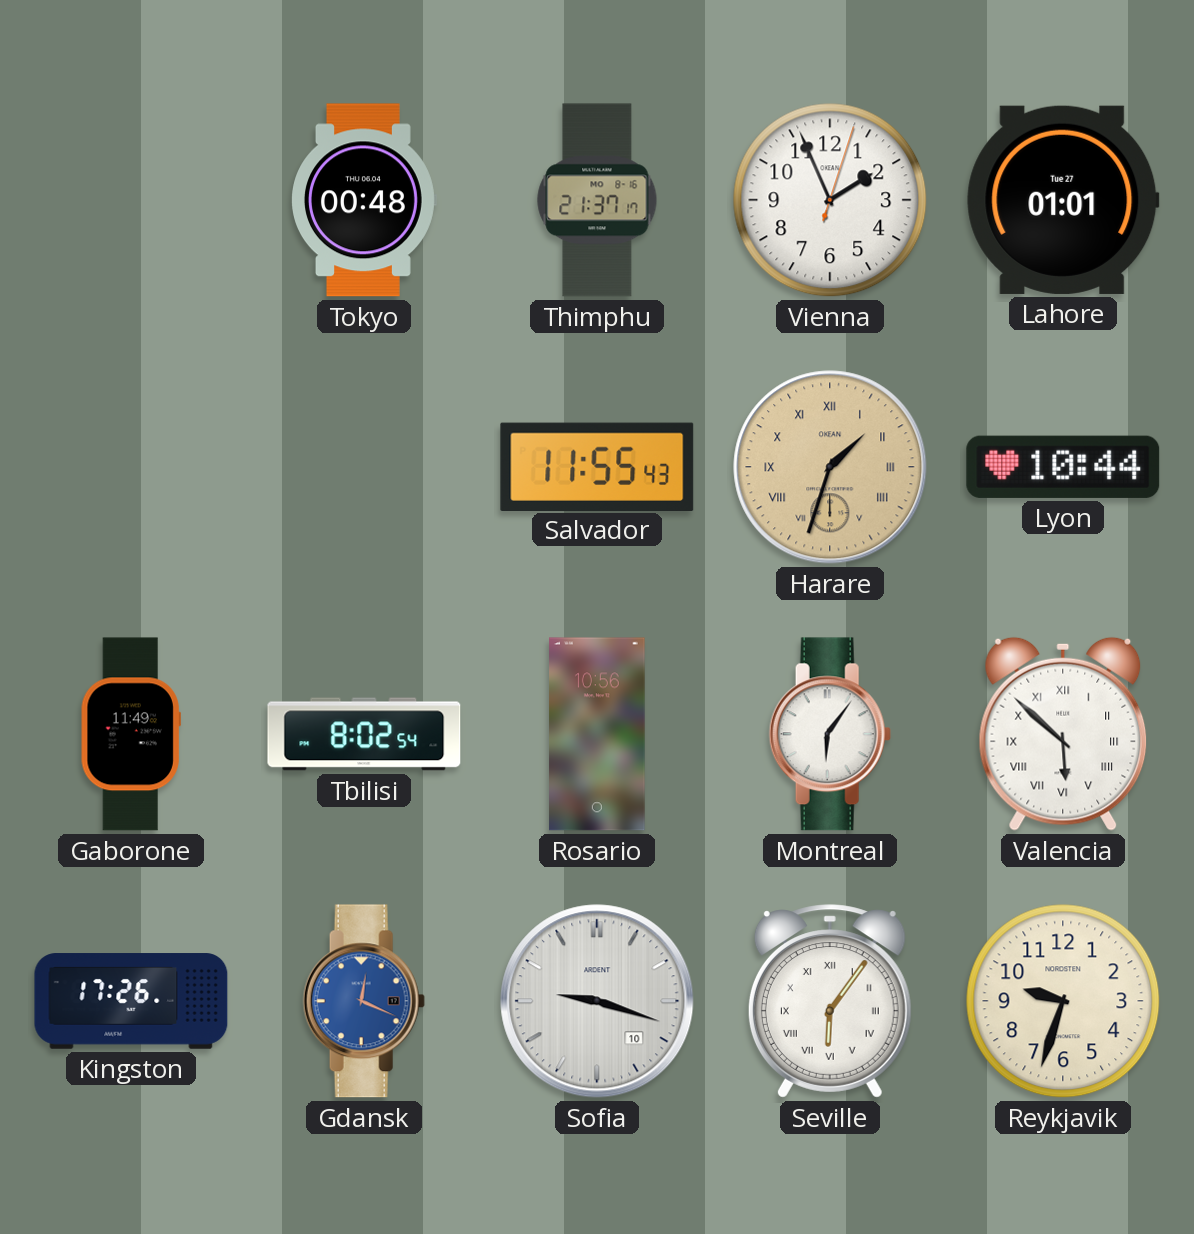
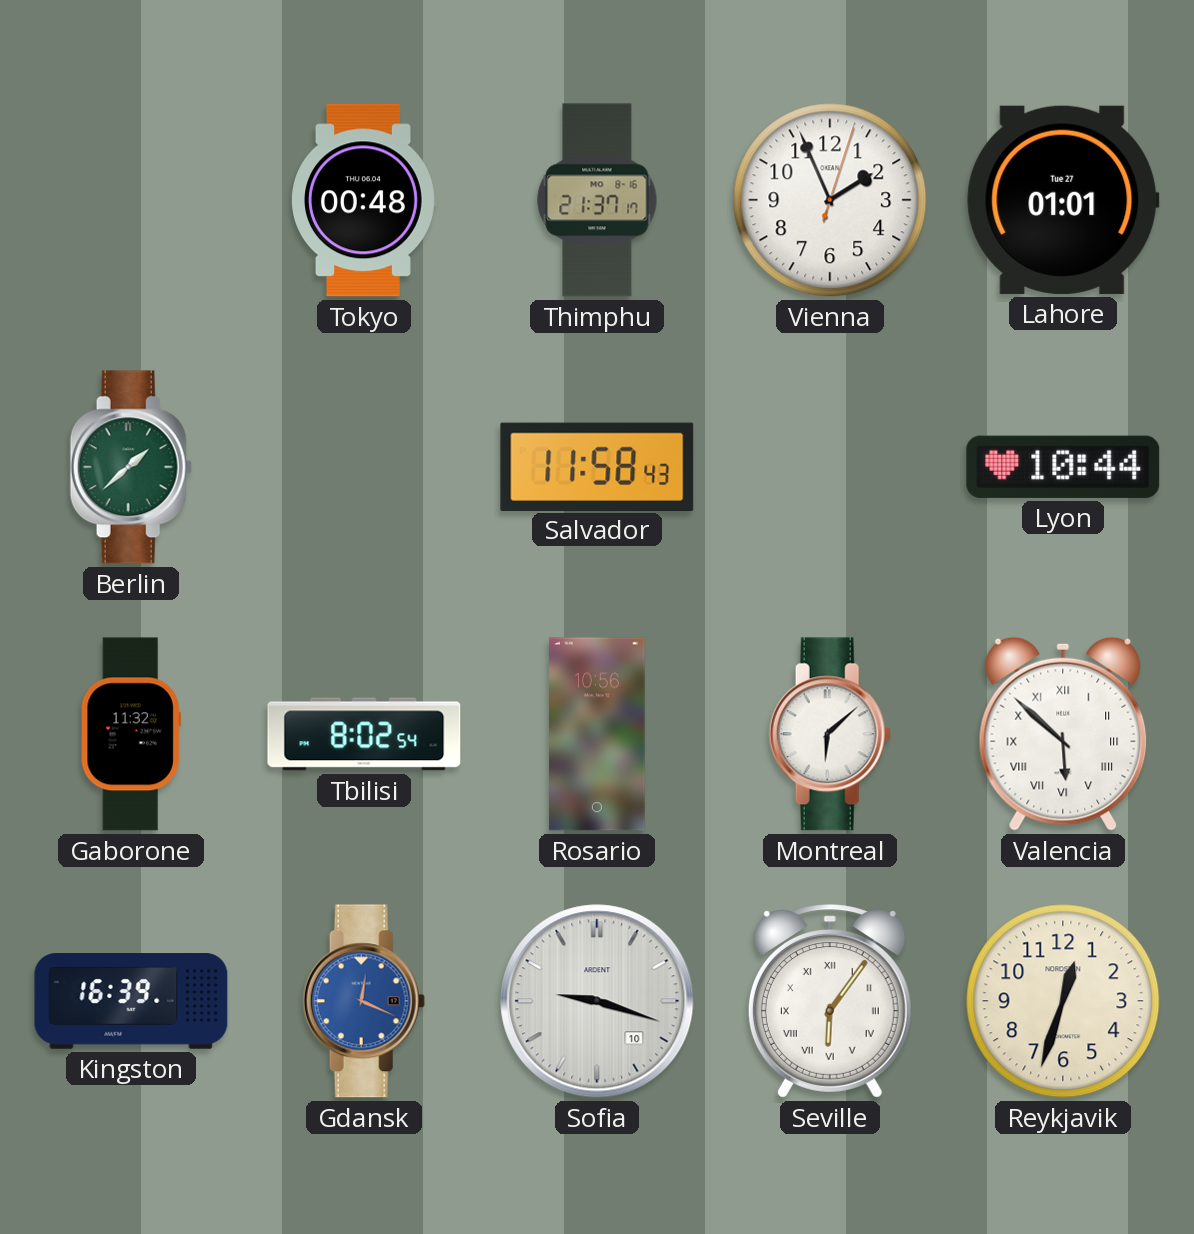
Berlin: none -> 1:38 (131, 467)
Salvador: 11:55 -> 11:58 (597, 466)
Harare: 1:33 -> none (830, 467)
Gaborone: 11:49 -> 11:32 (131, 734)
Montreal: 6:06 -> 6:08 (830, 734)
Kingston: 17:26 -> 16:39 (131, 1001)
Reykjavik: 9:33 -> 12:33 (1063, 1001)
